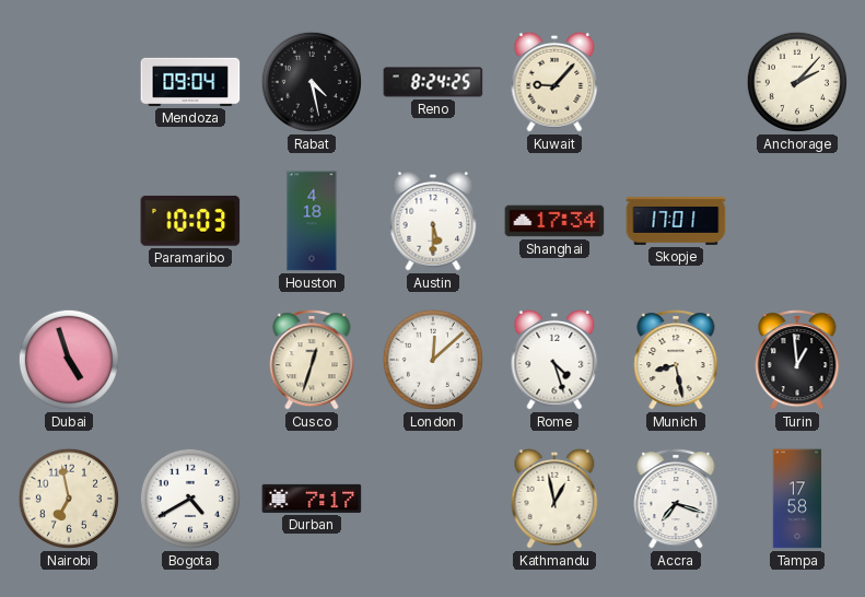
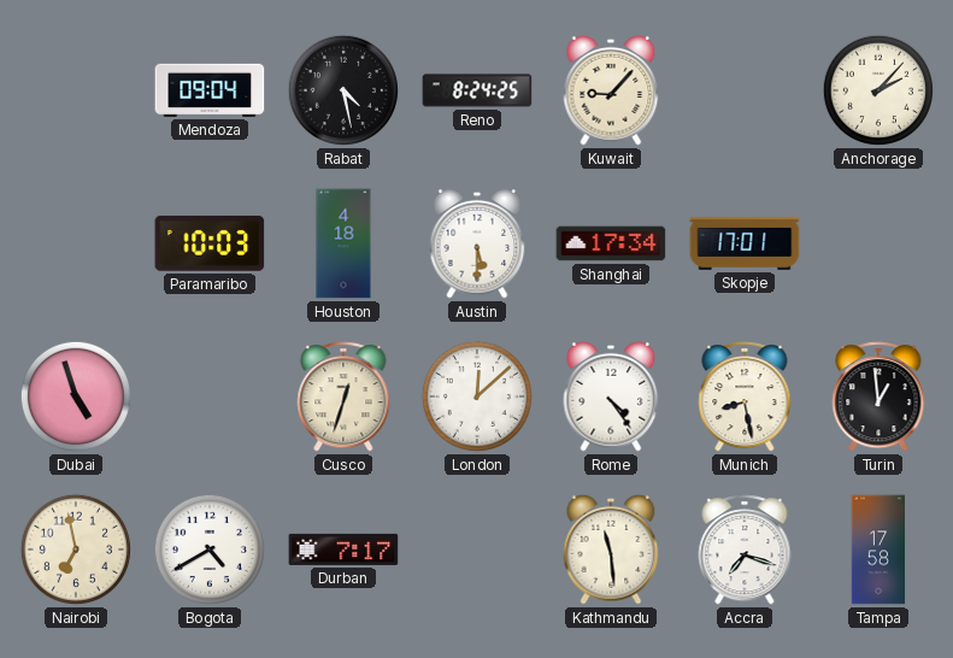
Rome: 4:27 -> 4:24 (611, 396)
Kathmandu: 12:58 -> 11:29 (611, 550)
